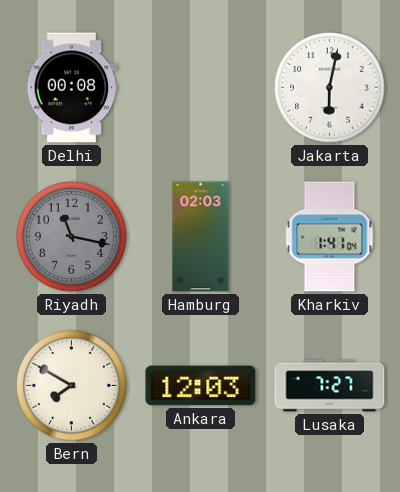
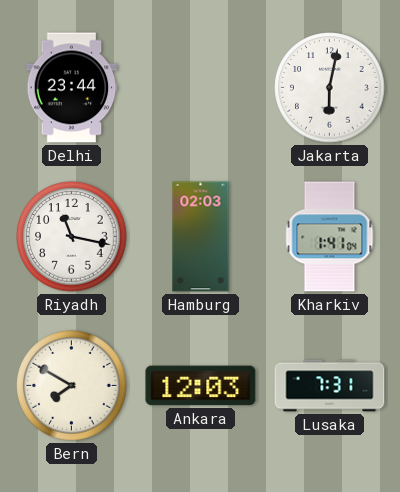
Delhi: 00:08 -> 23:44 (72, 88)
Riyadh dial: grey -> white (72, 237)
Lusaka: 7:27 -> 7:31 (330, 386)
